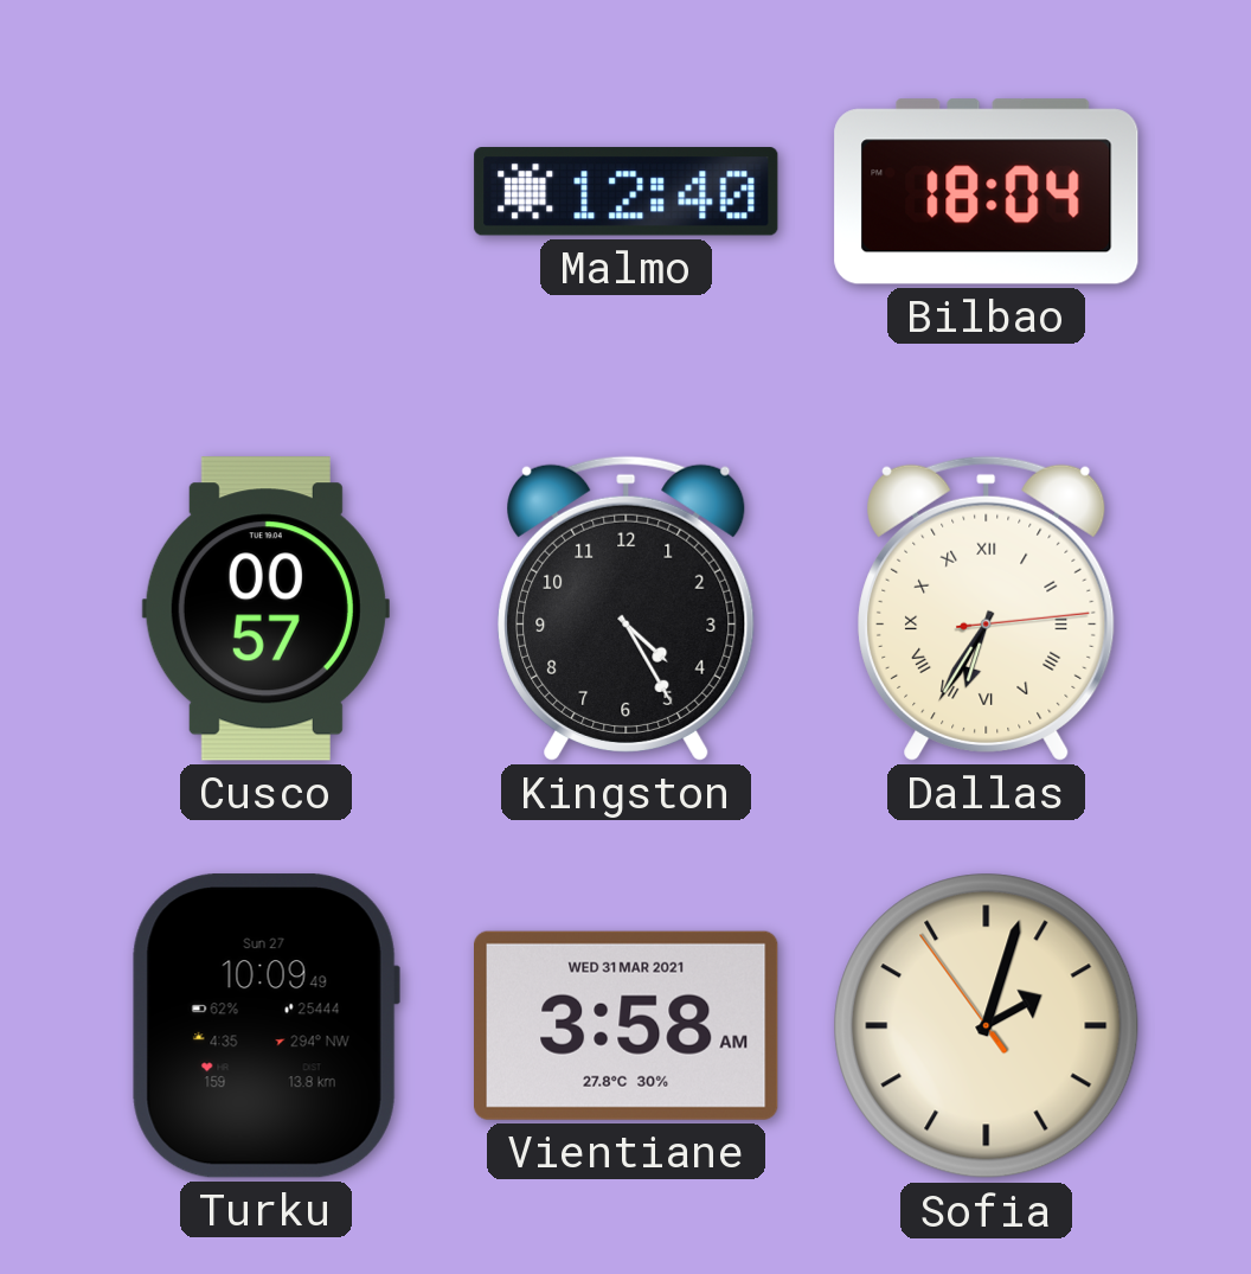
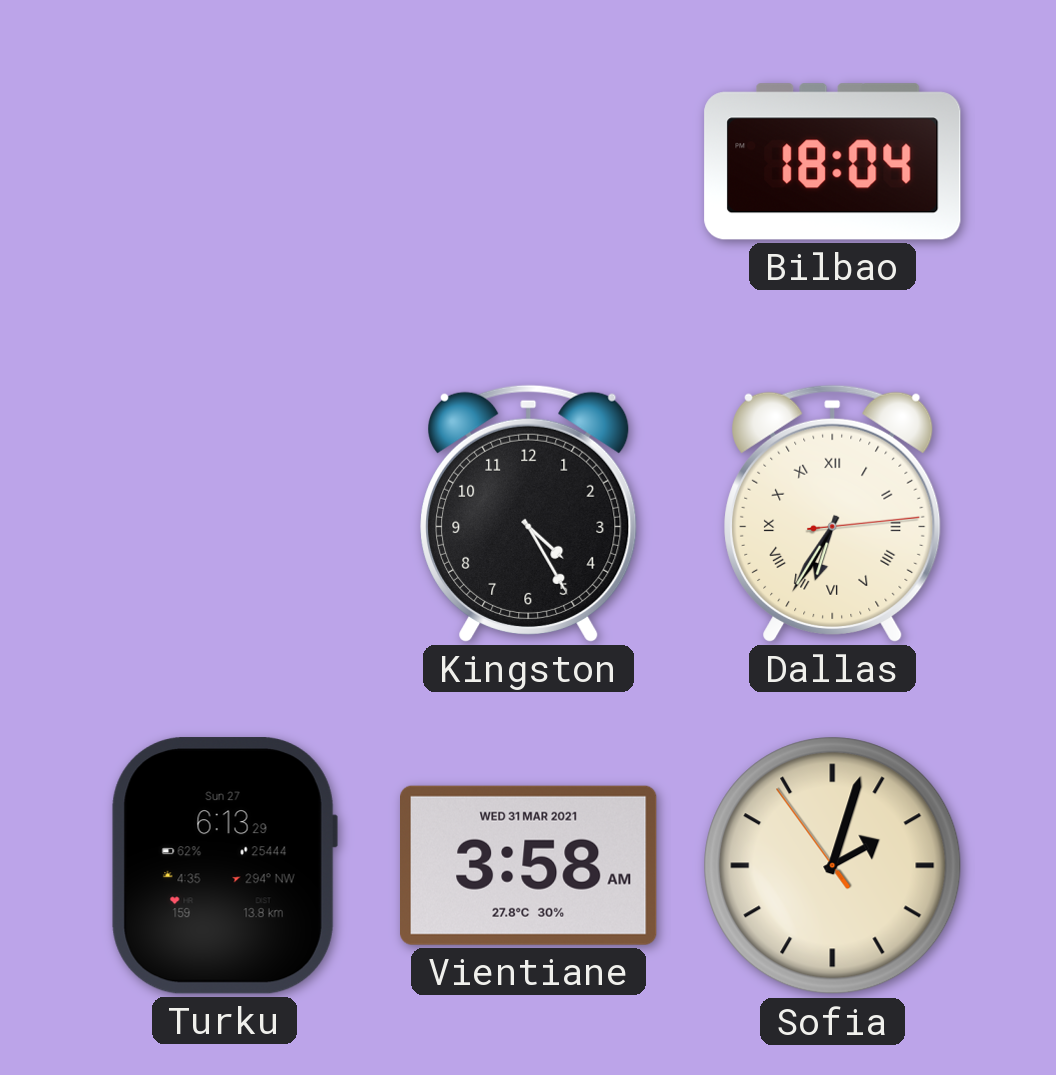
Malmo: 12:40 -> none (627, 192)
Cusco: 00:57 -> none (265, 609)
Turku: 10:09 -> 6:13 (224, 866)
